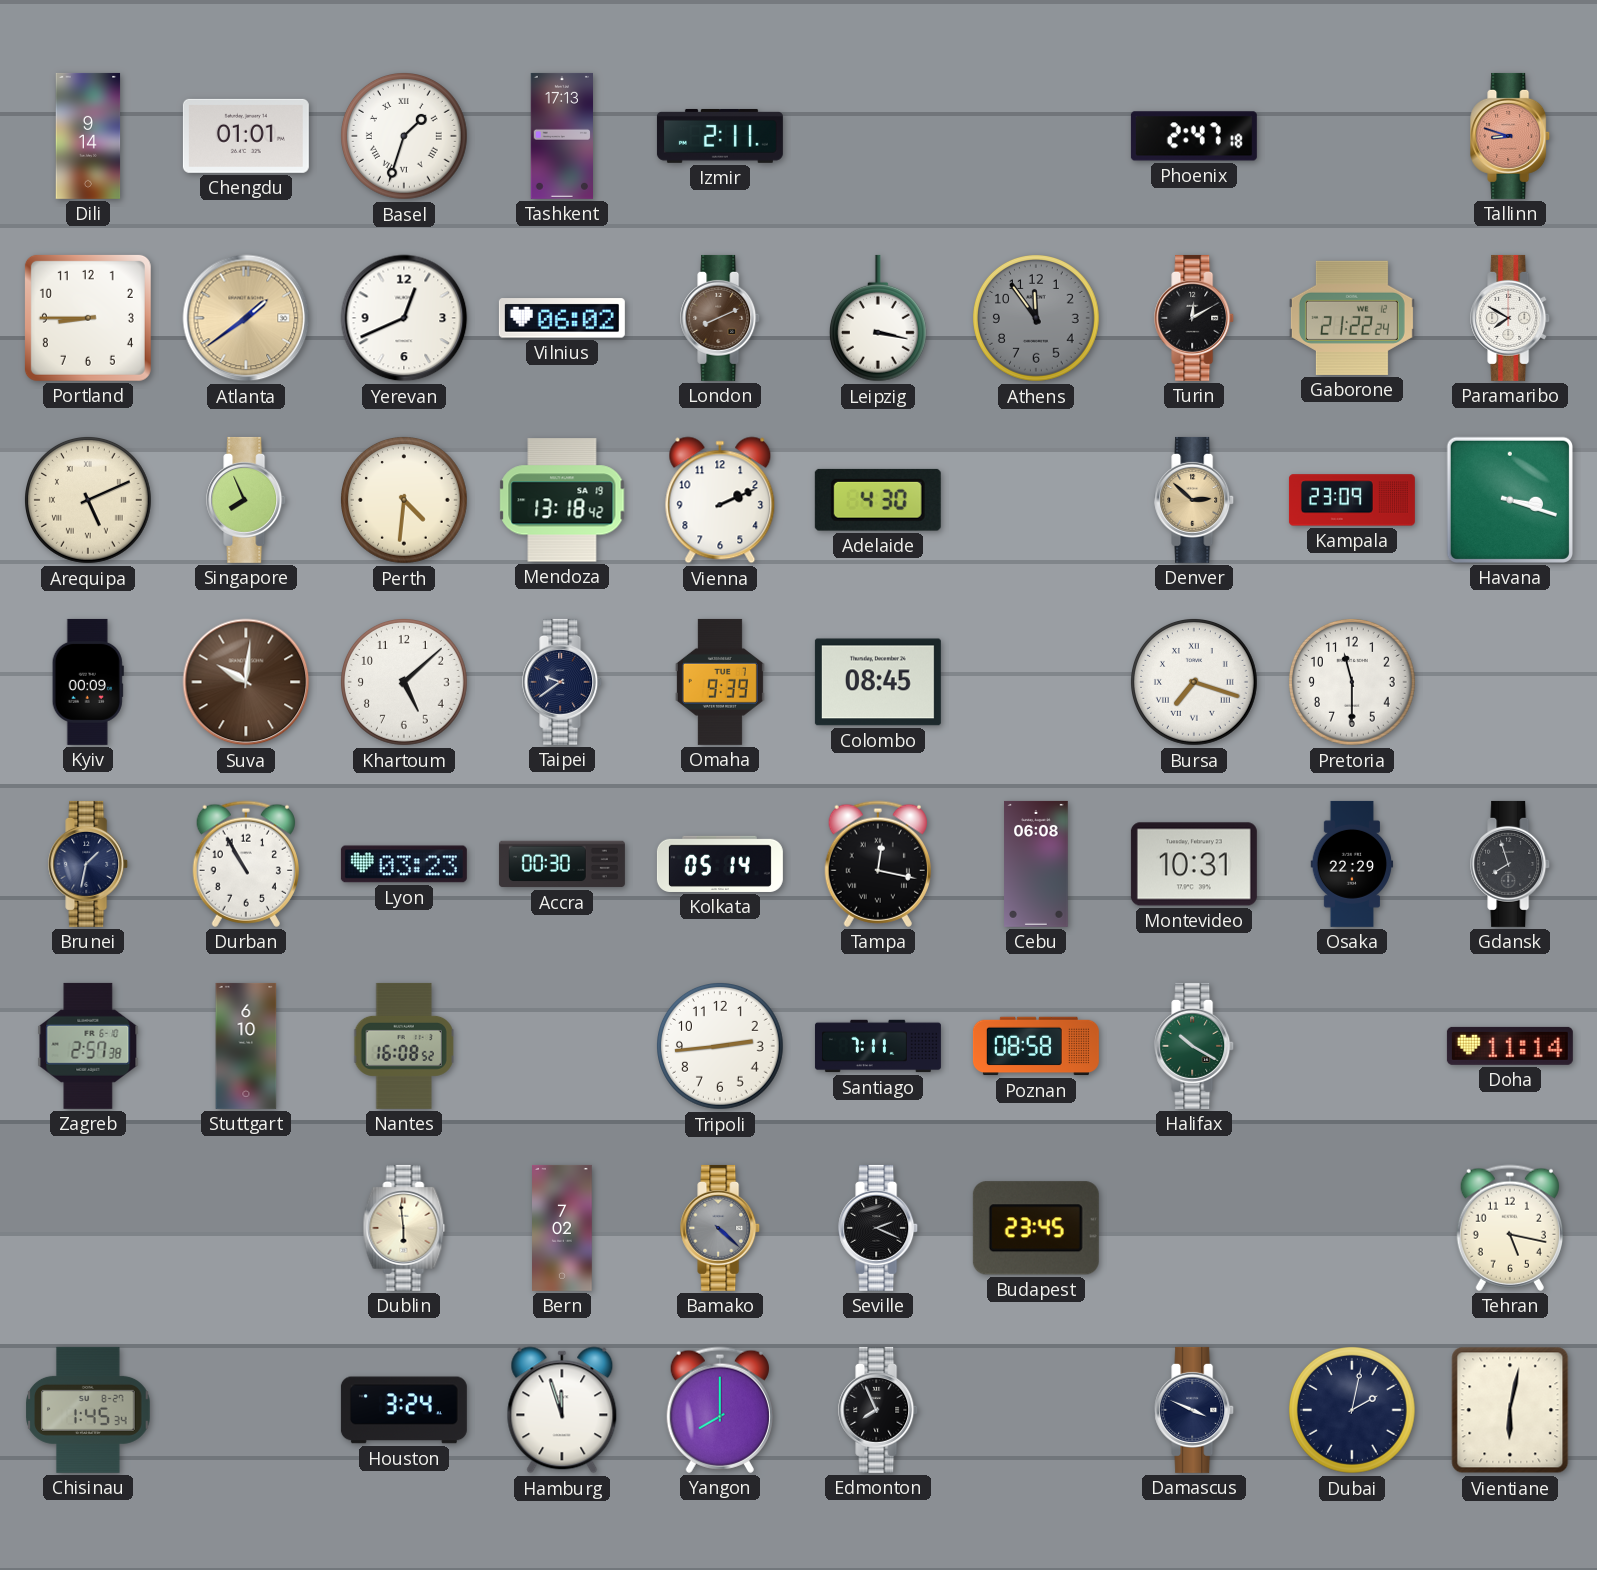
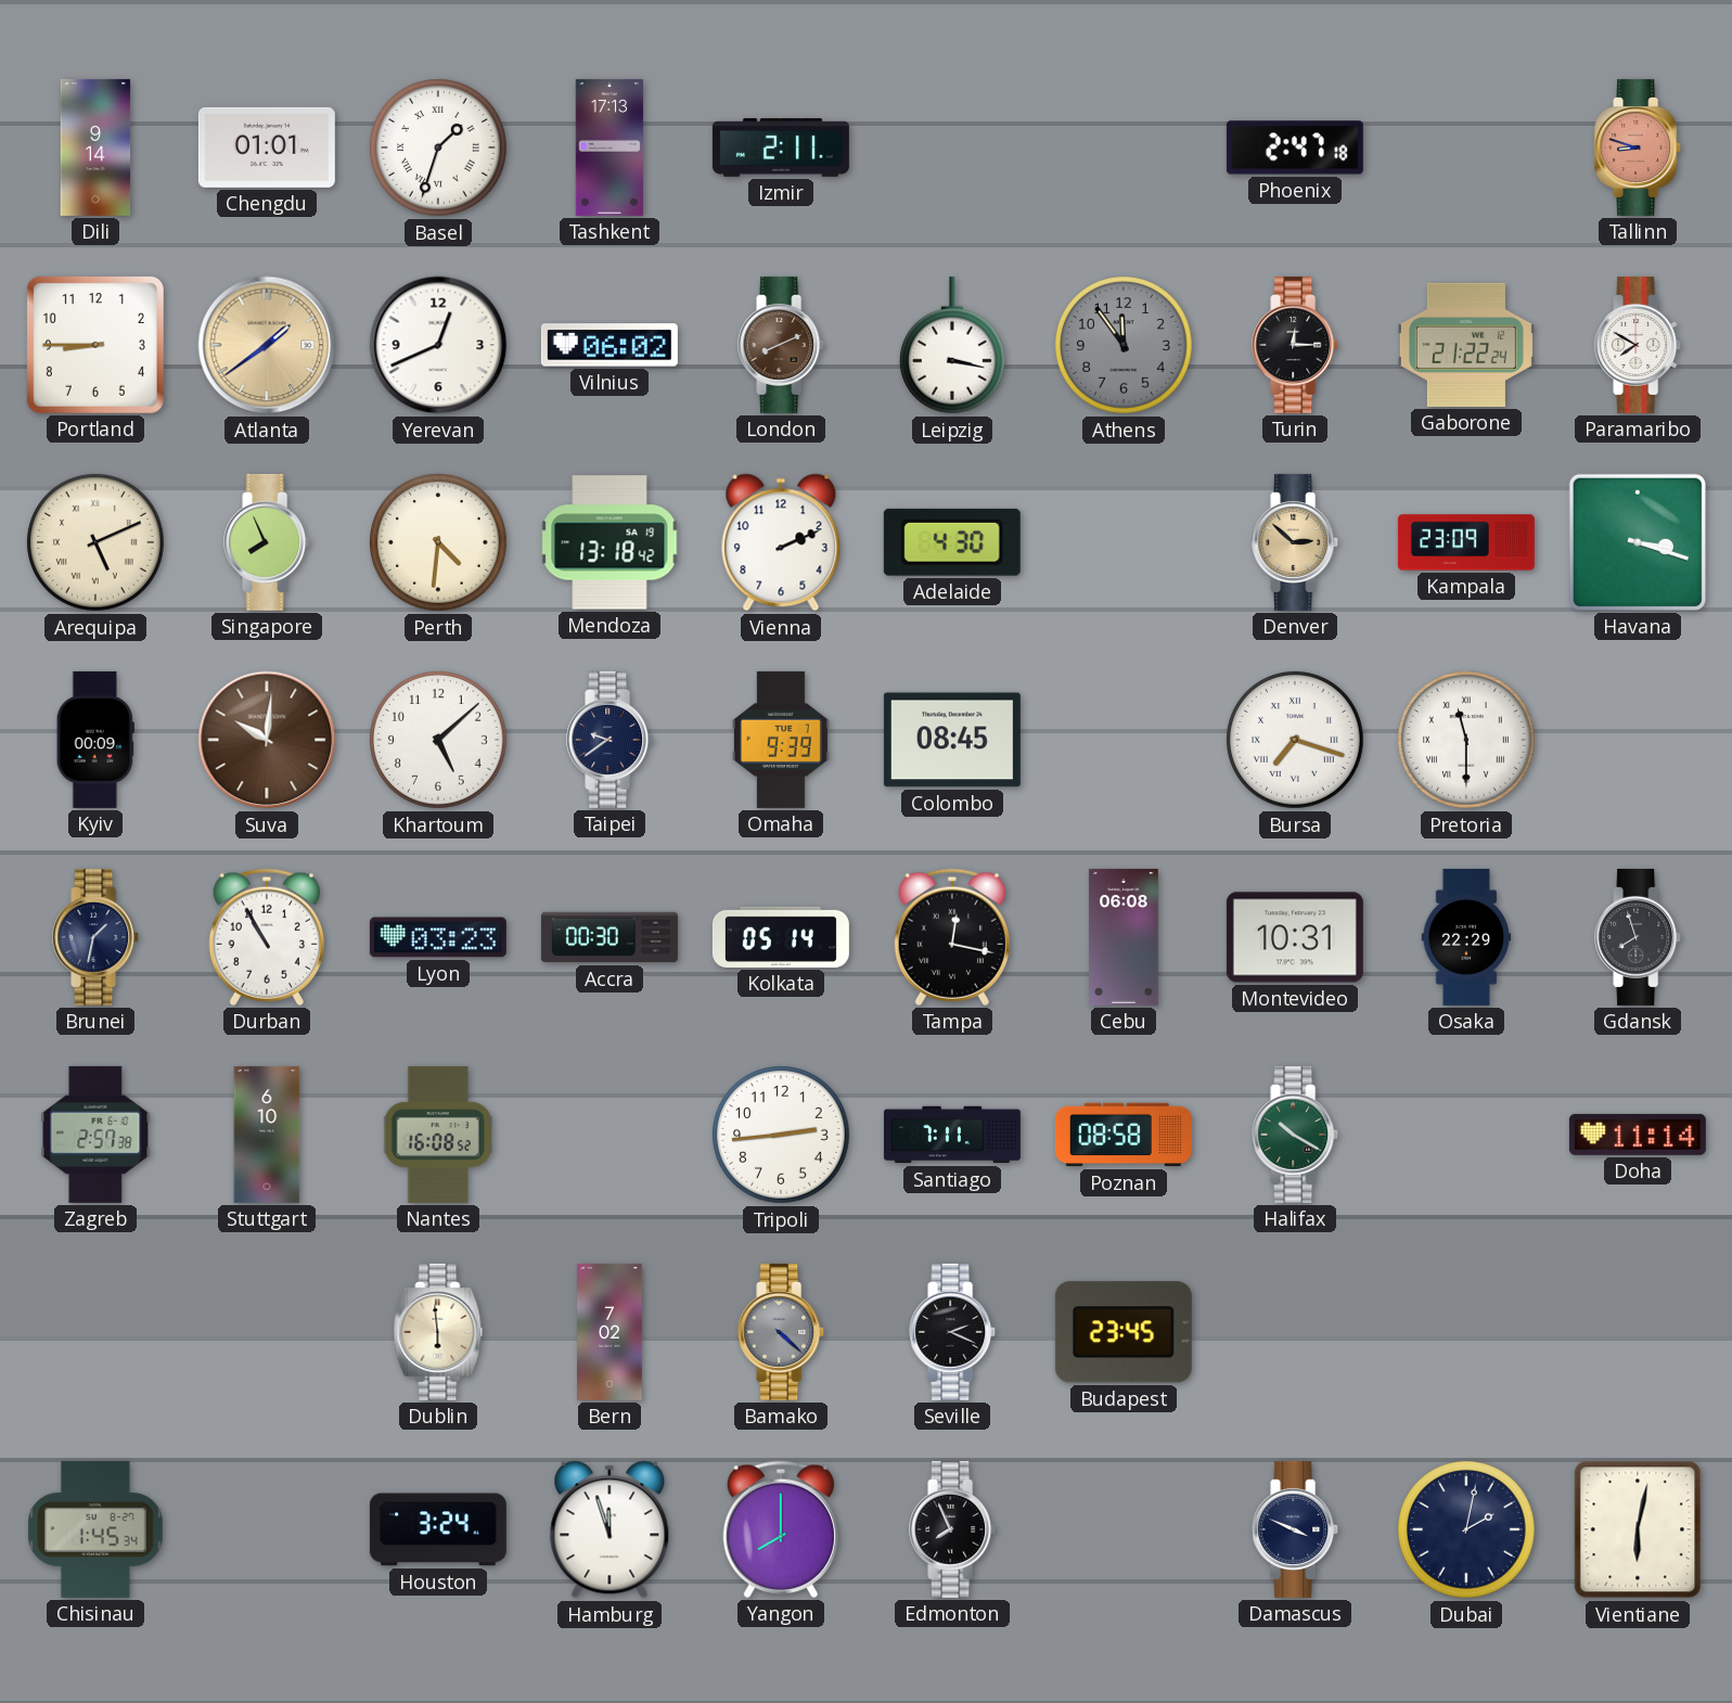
Turin: 12:10 -> 12:15 (1296, 345)
Pretoria numerals: Arabic -> Roman (1467, 741)
Tehran: 5:17 -> none (1510, 1228)
